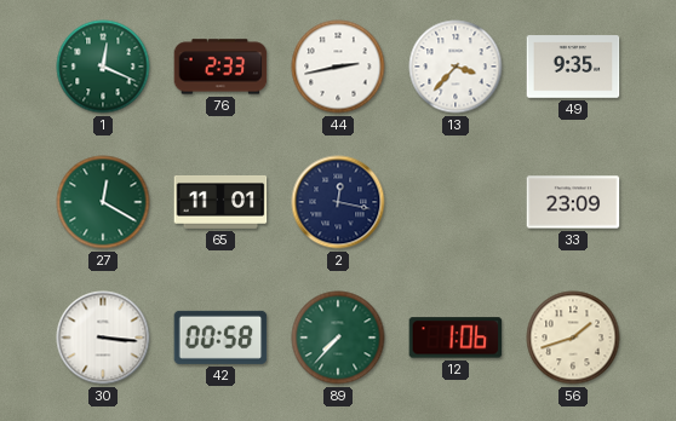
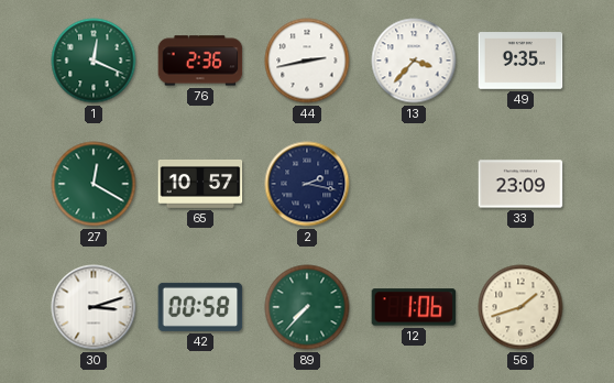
76: 2:33 -> 2:36 (200, 61)
65: 11:01 -> 10:57 (200, 184)
2: 12:17 -> 2:17 (307, 184)
30: 3:16 -> 3:12 (94, 307)
